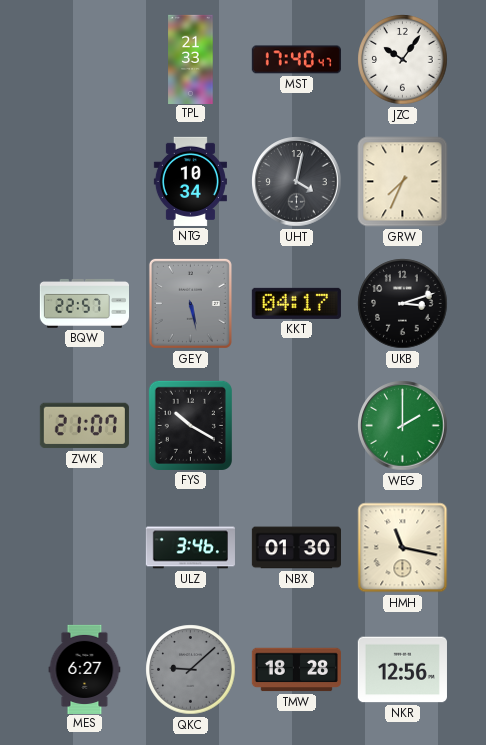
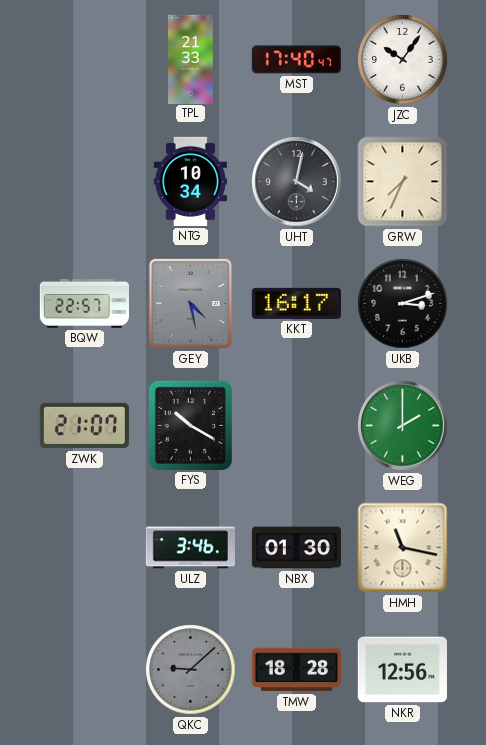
GEY: 5:28 -> 4:28 (190, 303)
KKT: 04:17 -> 16:17 (296, 303)
MES: 6:27 -> none (85, 669)
